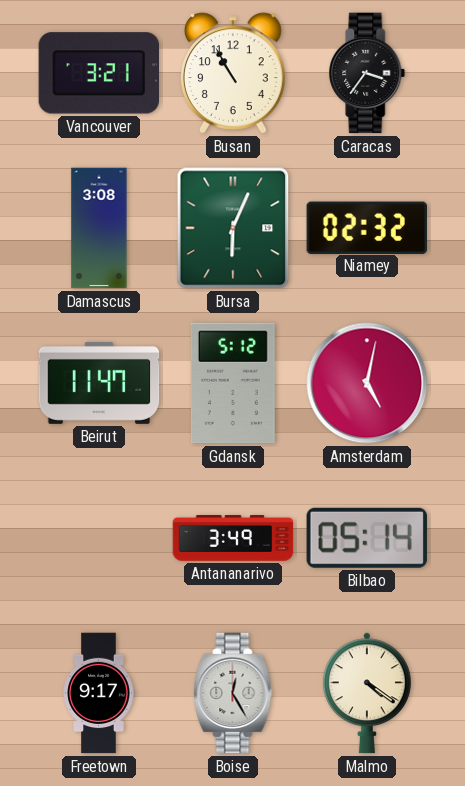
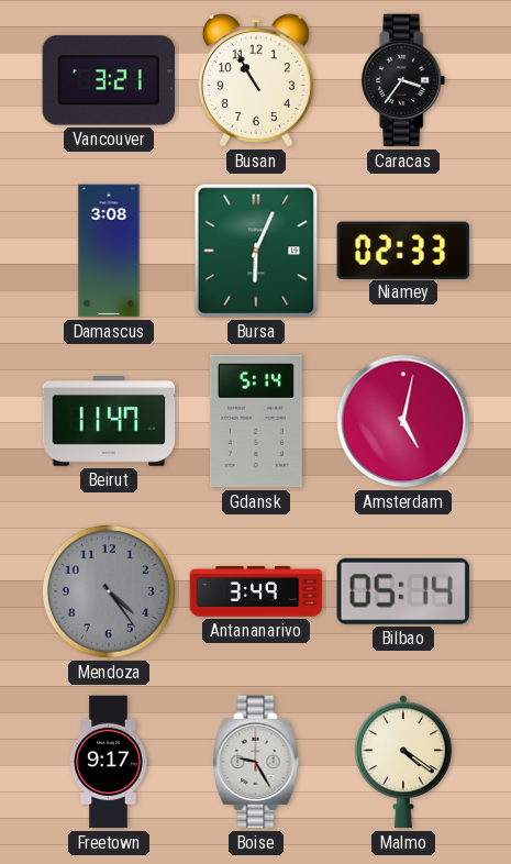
Niamey: 02:32 -> 02:33 (403, 250)
Gdansk: 5:12 -> 5:14 (256, 421)
Mendoza: none -> 4:24 (109, 591)
Boise: 12:25 -> 9:25 (256, 762)
